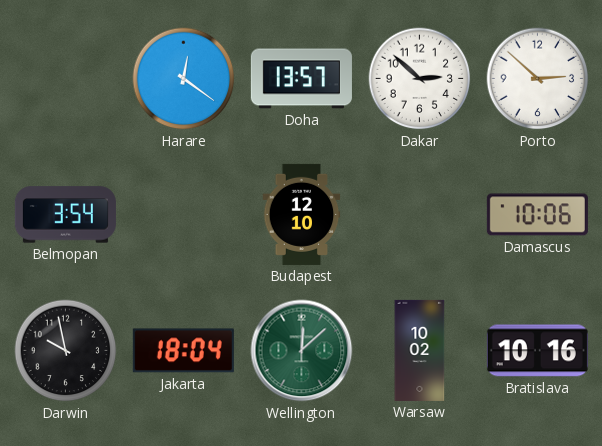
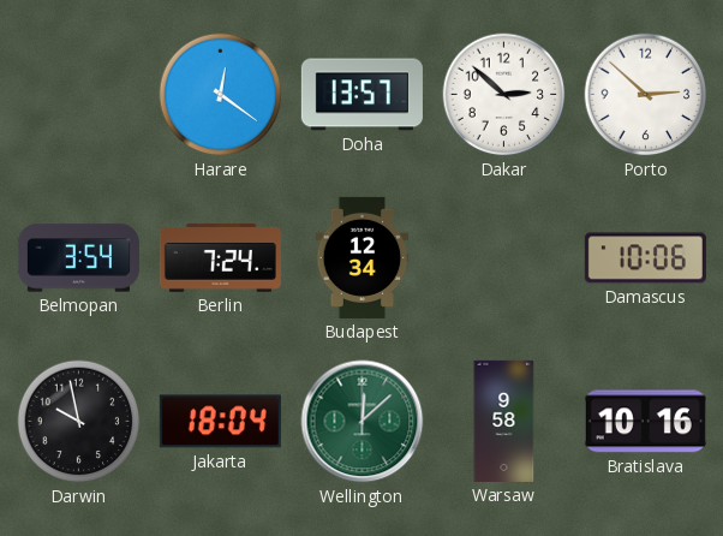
Berlin: none -> 7:24 (220, 258)
Budapest: 12:10 -> 12:34 (363, 257)
Warsaw: 10:02 -> 9:58 (504, 421)
